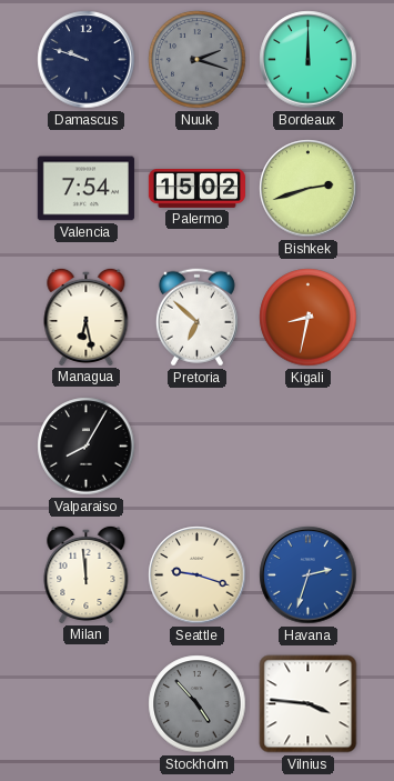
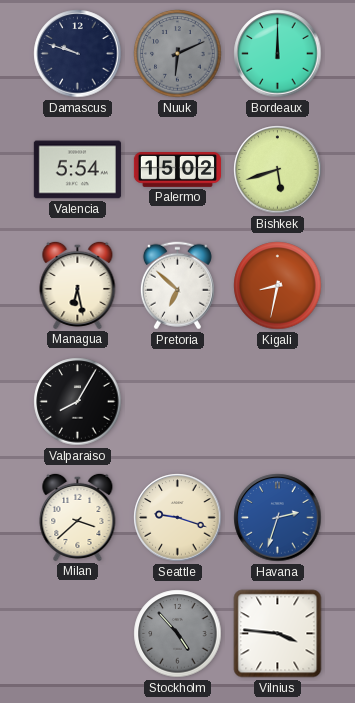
Nuuk: 2:18 -> 6:11 (178, 54)
Valencia: 7:54 -> 5:54 (77, 170)
Bishkek: 2:42 -> 5:42 (278, 170)
Milan: 11:59 -> 3:38 (78, 517)
